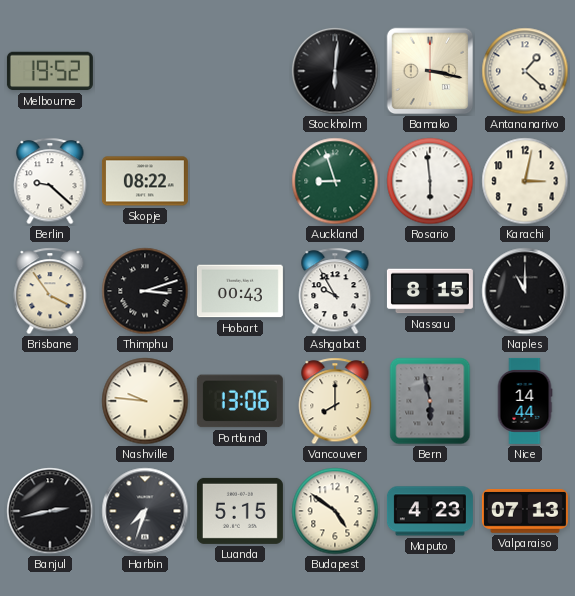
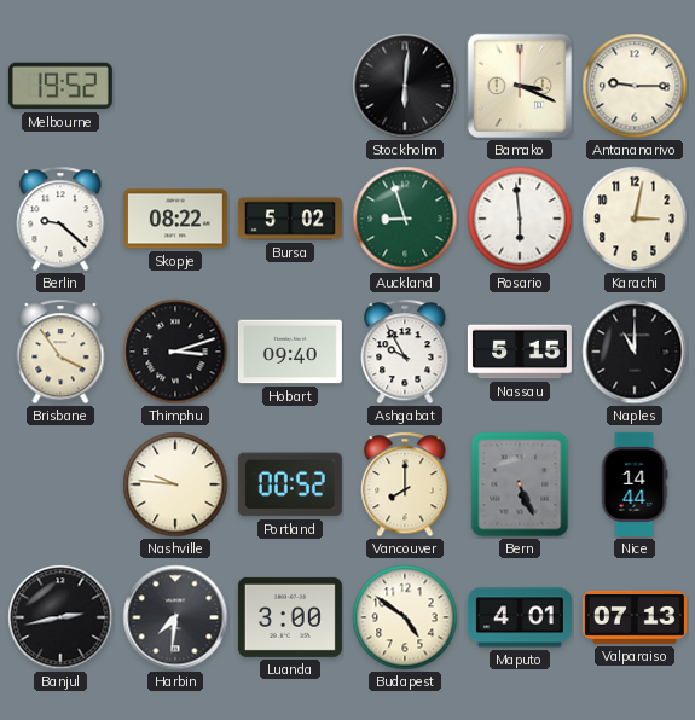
Bamako: 3:17 -> 3:19 (520, 86)
Antananarivo: 1:22 -> 9:15 (635, 86)
Bursa: none -> 5:02 (290, 219)
Hobart: 00:43 -> 09:40 (290, 352)
Nassau: 8:15 -> 5:15 (520, 352)
Portland: 13:06 -> 00:52 (290, 484)
Bern: 5:58 -> 5:26 (520, 484)
Harbin: 7:33 -> 7:31 (175, 617)
Luanda: 5:15 -> 3:00 (290, 617)
Maputo: 4:23 -> 4:01 (520, 617)
